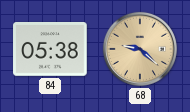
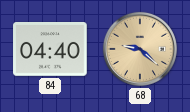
84: 05:38 -> 04:40 (50, 50)
